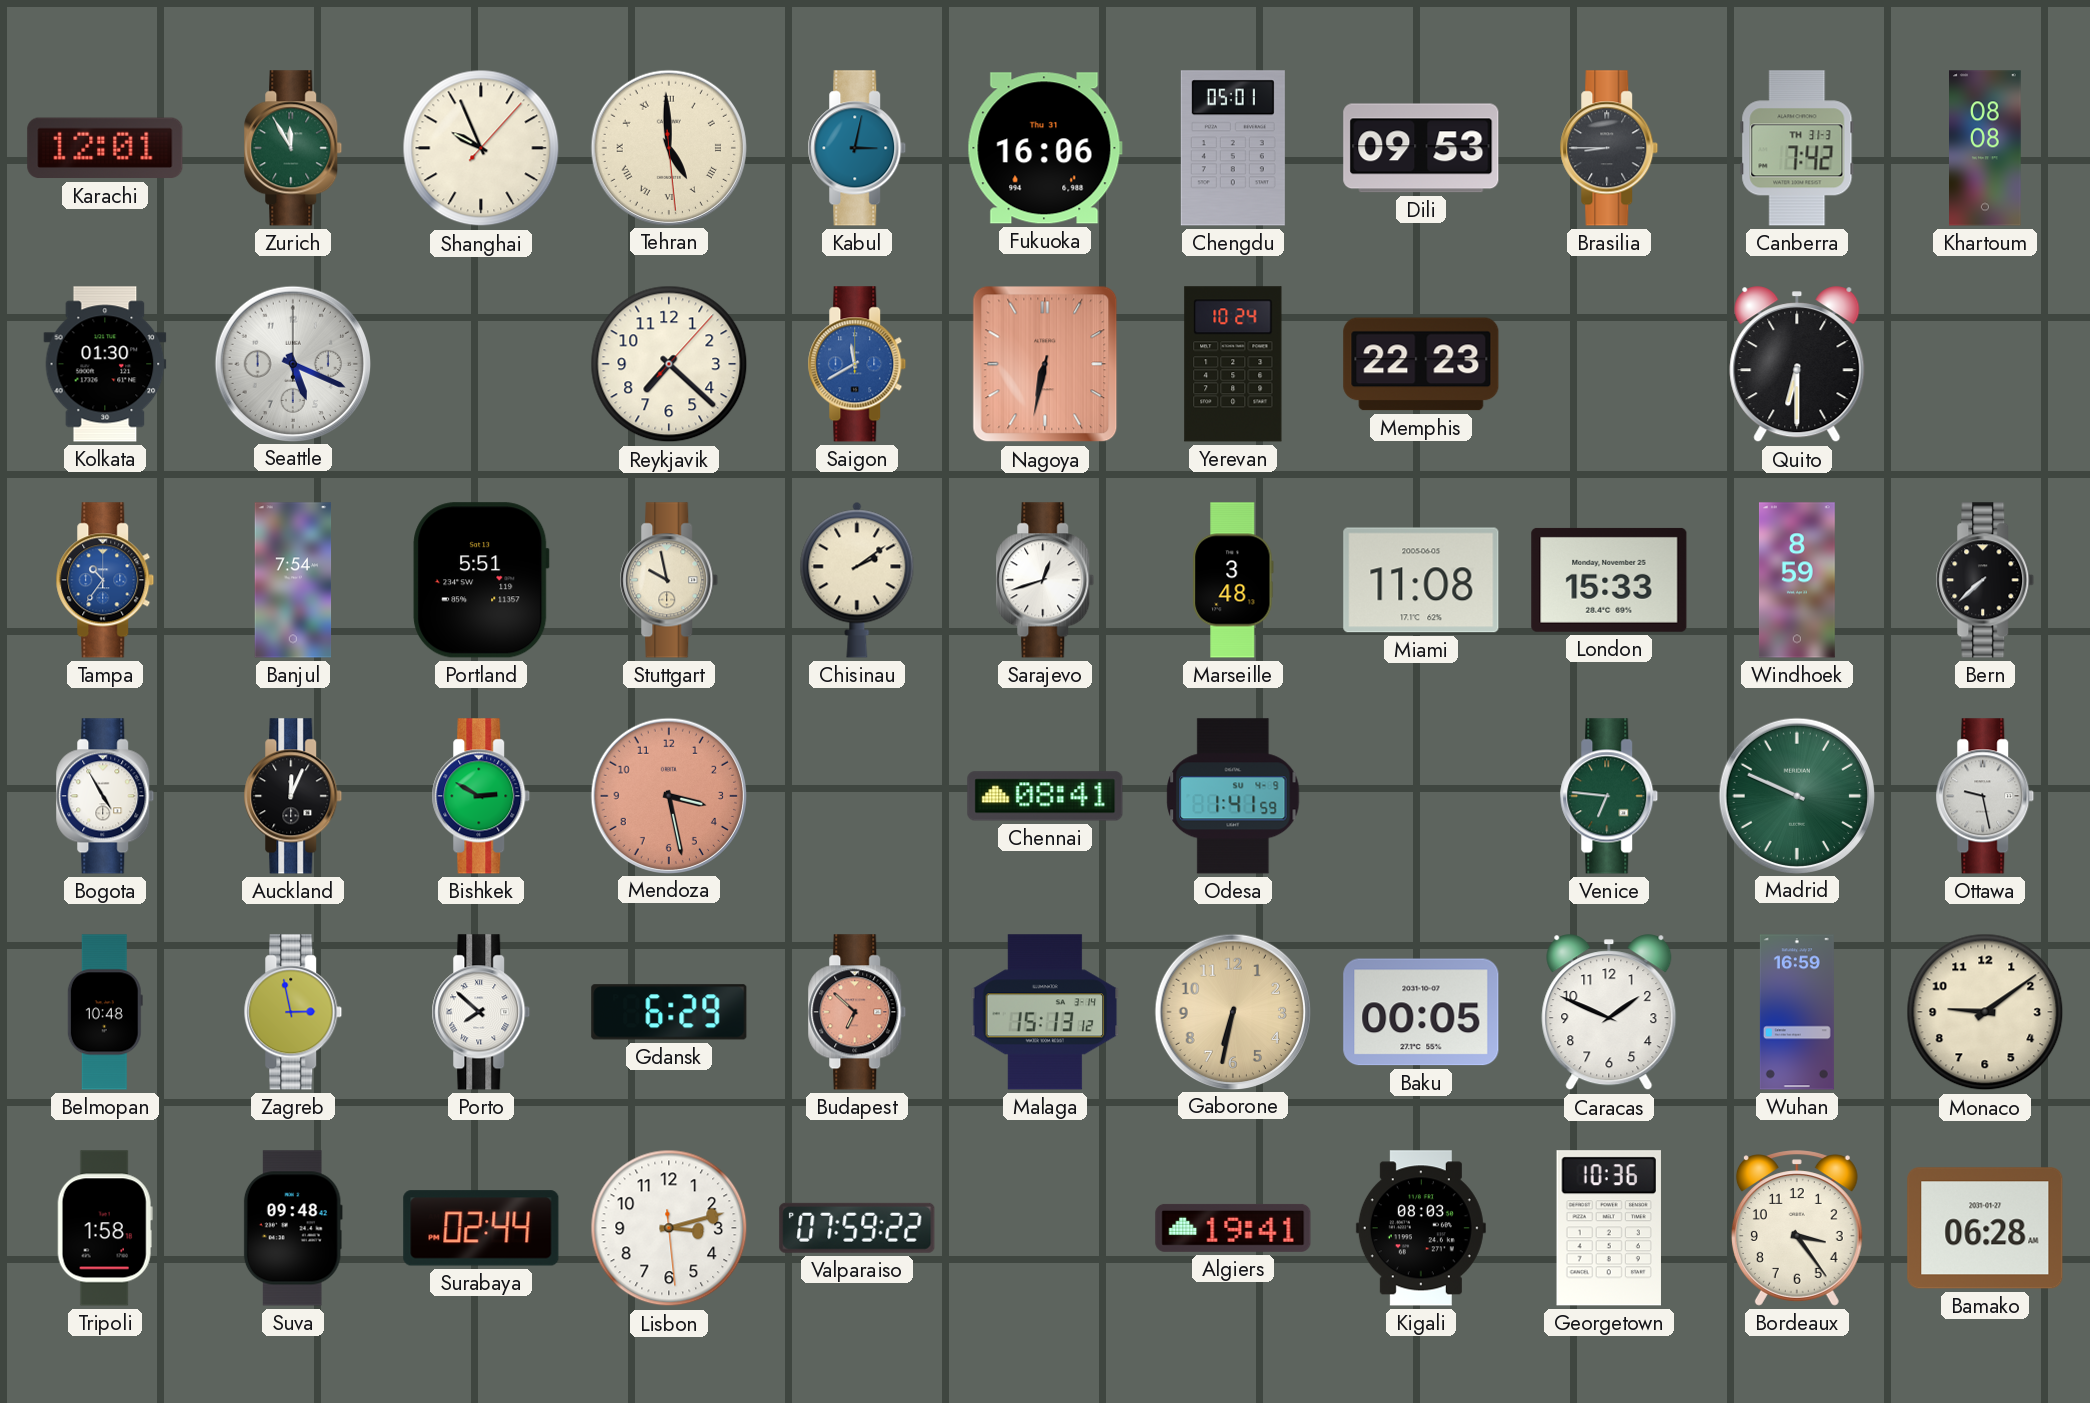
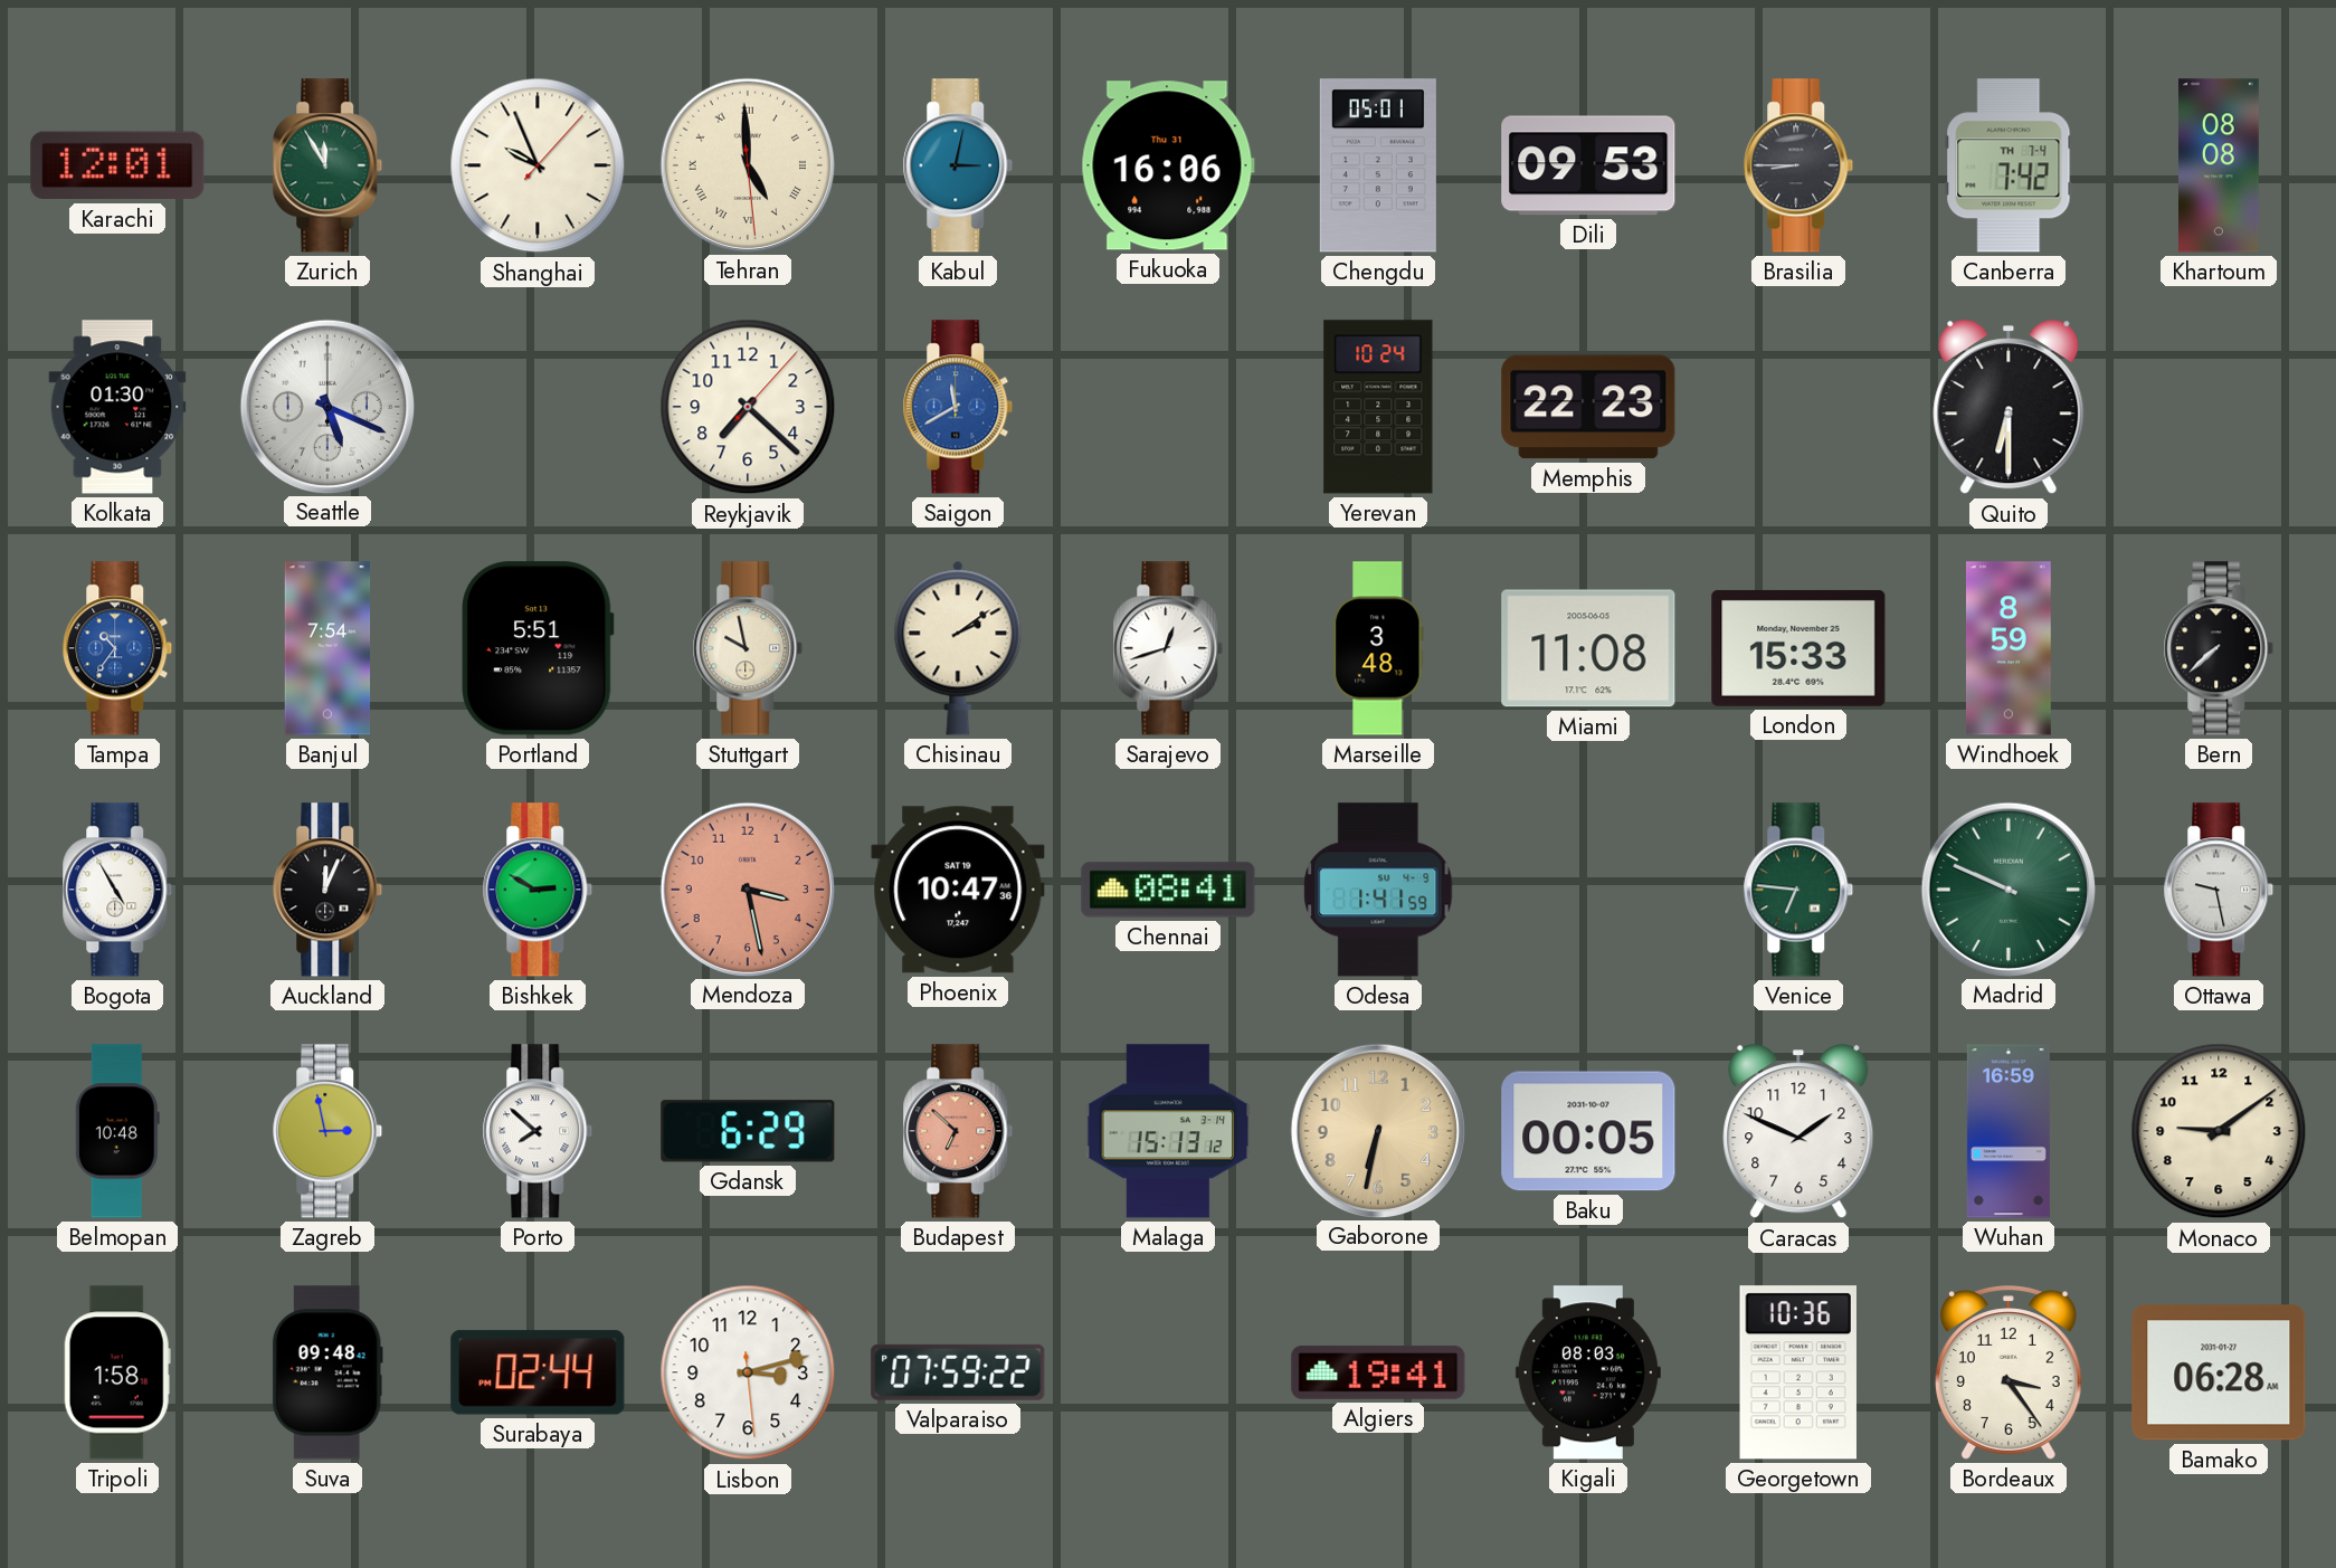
Canberra date: TH 31-3 -> TH 7-4 (2009, 165)
Nagoya: 6:32 -> none (1045, 364)
Phoenix: none -> 10:47 (958, 890)
